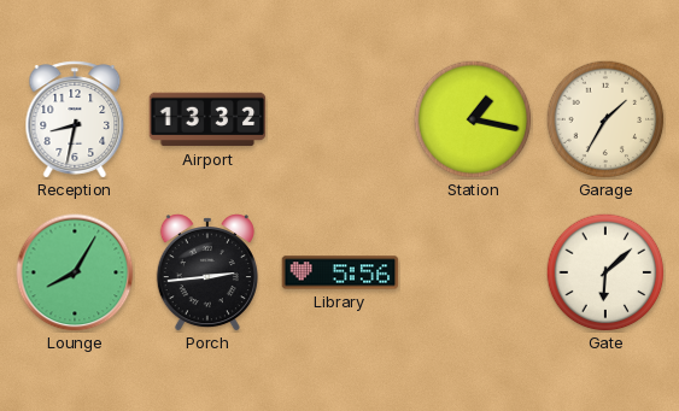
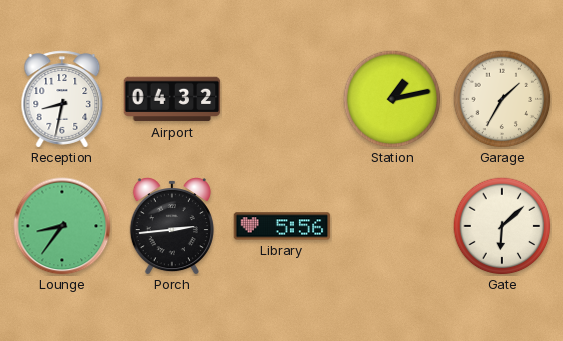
Airport: 13:32 -> 04:32 (172, 99)
Station: 1:17 -> 1:13 (392, 99)
Lounge: 8:05 -> 8:36 (62, 226)
